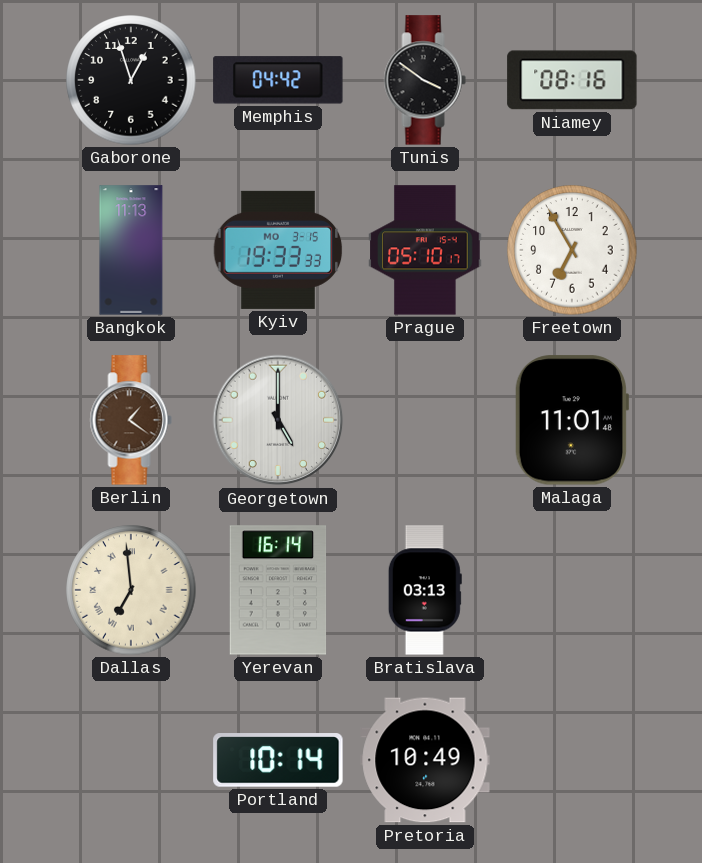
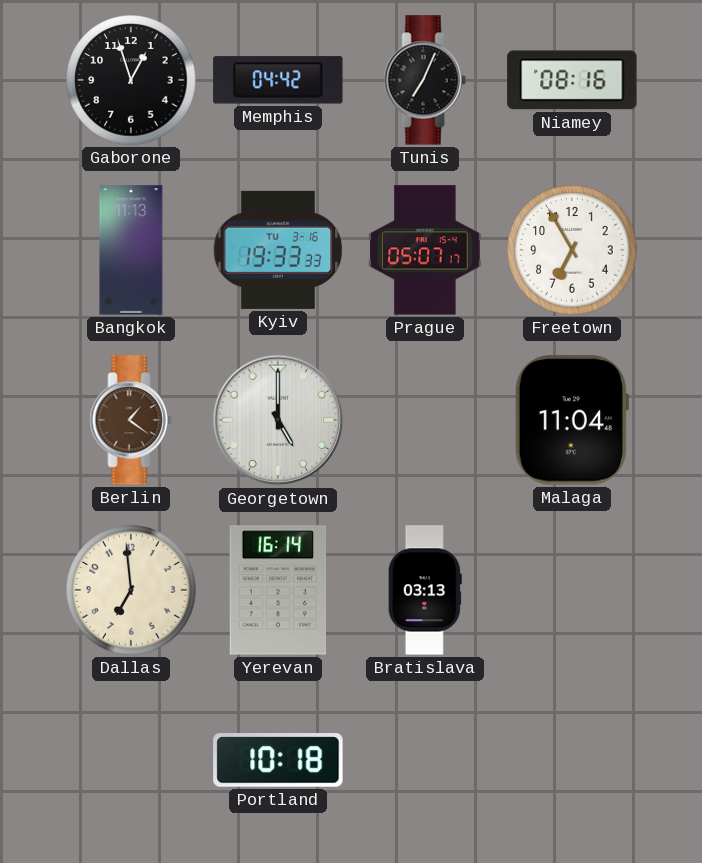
Tunis: 3:51 -> 7:04 (425, 80)
Kyiv date: MO 3-15 -> TU 3-16 (278, 250)
Prague: 05:10 -> 05:07 (425, 250)
Malaga: 11:01 -> 11:04 (571, 420)
Dallas numerals: Roman -> Arabic (131, 590)
Portland: 10:14 -> 10:18 (278, 760)
Pretoria: 10:49 -> none (425, 760)
